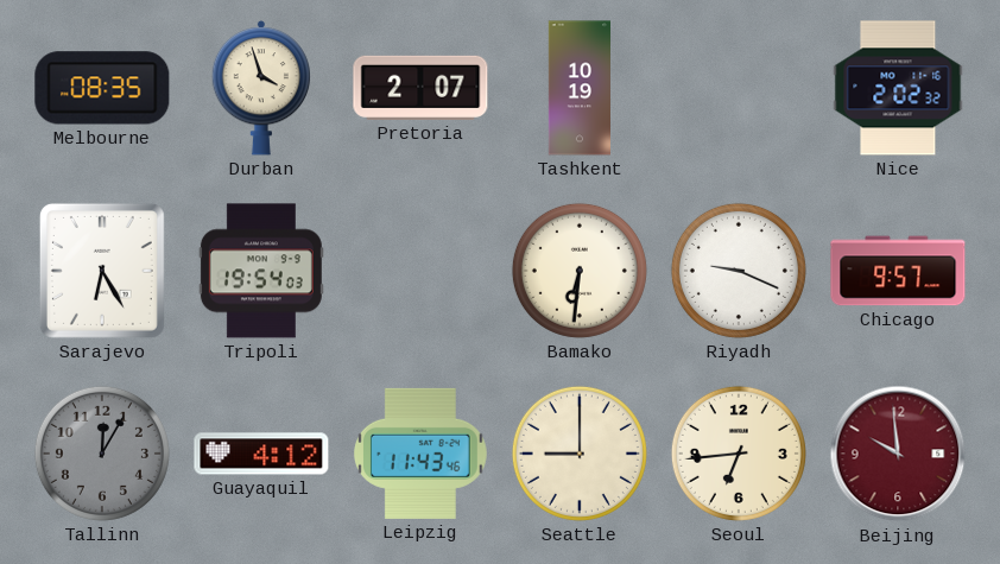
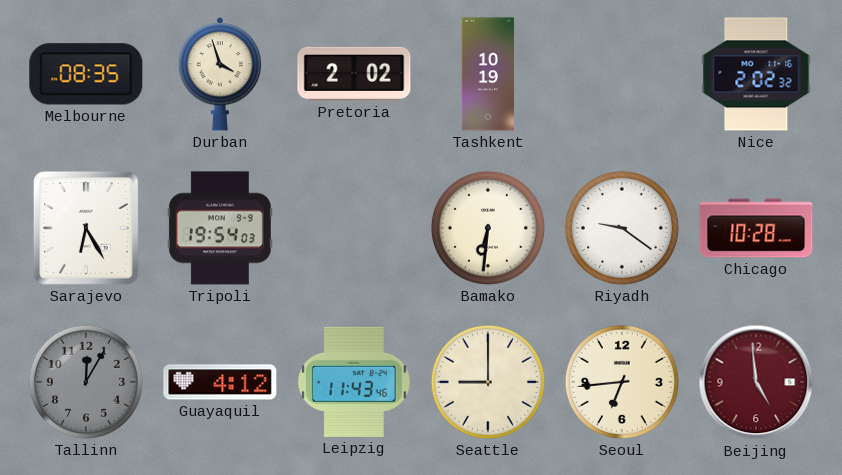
Pretoria: 2:07 -> 2:02 (354, 74)
Riyadh: 9:19 -> 9:21 (622, 228)
Chicago: 9:57 -> 10:28 (756, 228)
Beijing: 9:59 -> 4:59 (756, 382)
